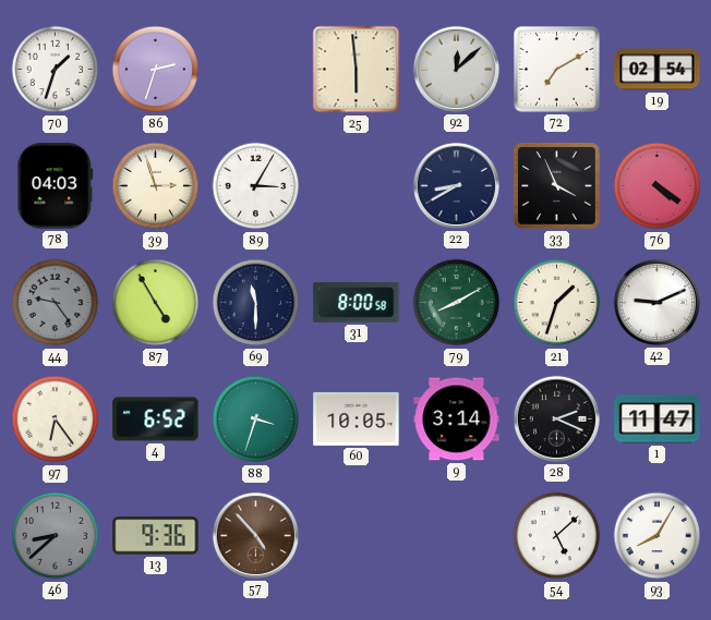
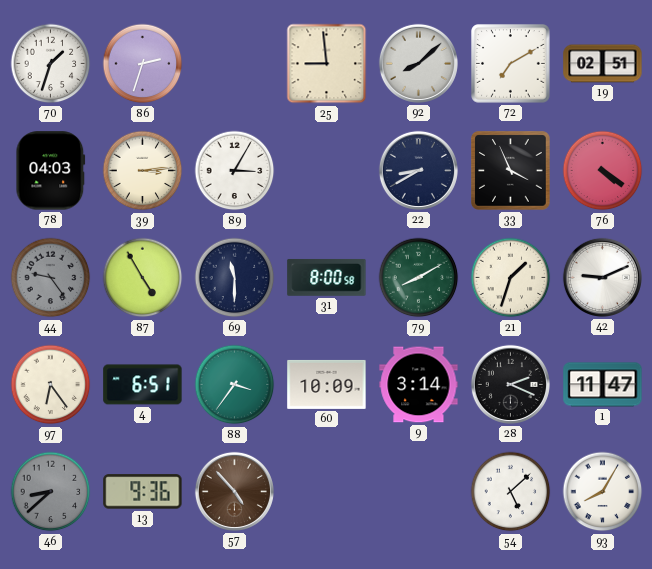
25: 5:59 -> 8:59 (327, 64)
92: 12:08 -> 8:08 (418, 63)
19: 02:54 -> 02:51 (603, 64)
39: 2:57 -> 3:14 (143, 171)
4: 6:52 -> 6:51 (143, 385)
88: 3:33 -> 3:36 (235, 385)
60: 10:05 -> 10:09 (327, 384)
